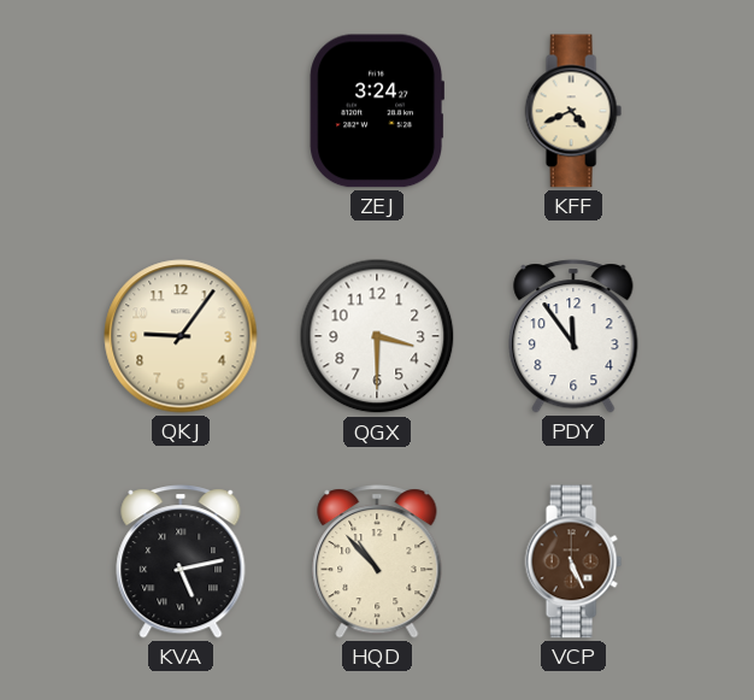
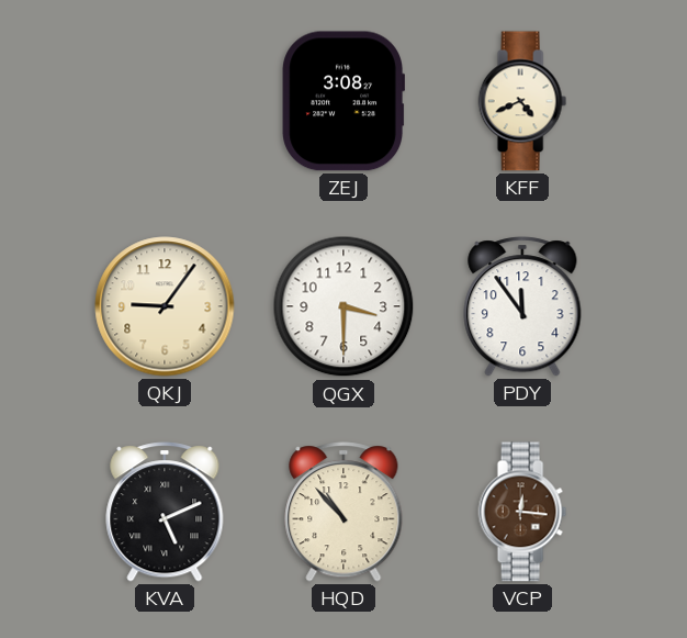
ZEJ: 3:24 -> 3:08 (342, 101)
KVA: 5:13 -> 5:11 (165, 512)
VCP: 5:26 -> 12:16 (522, 512)
